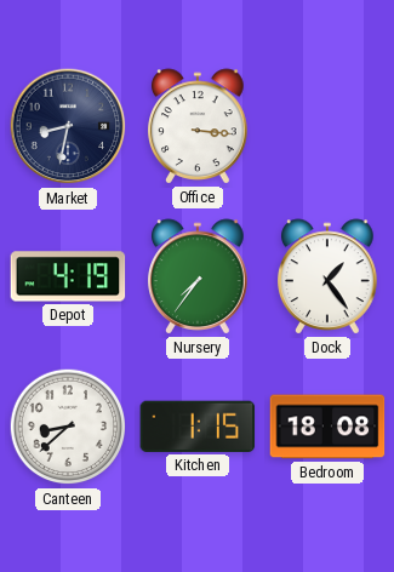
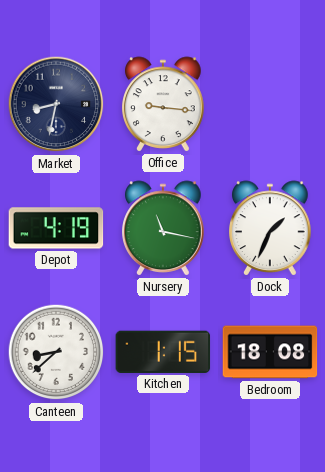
Office: 3:16 -> 9:16 (164, 104)
Nursery: 7:36 -> 11:17 (164, 228)
Dock: 1:24 -> 1:34 (271, 228)
